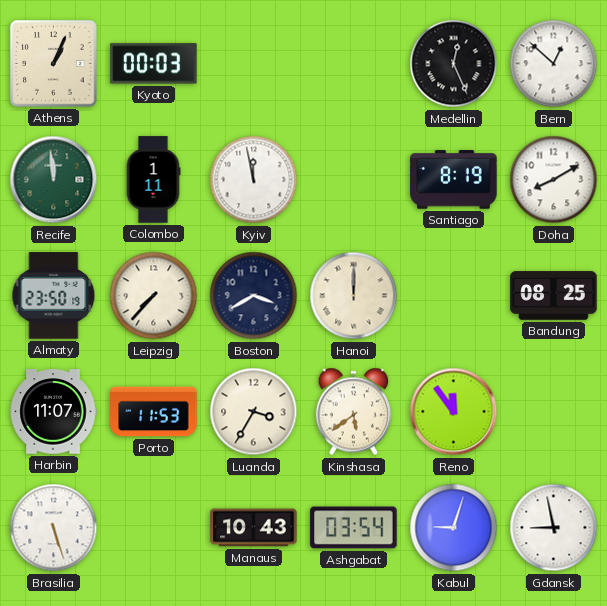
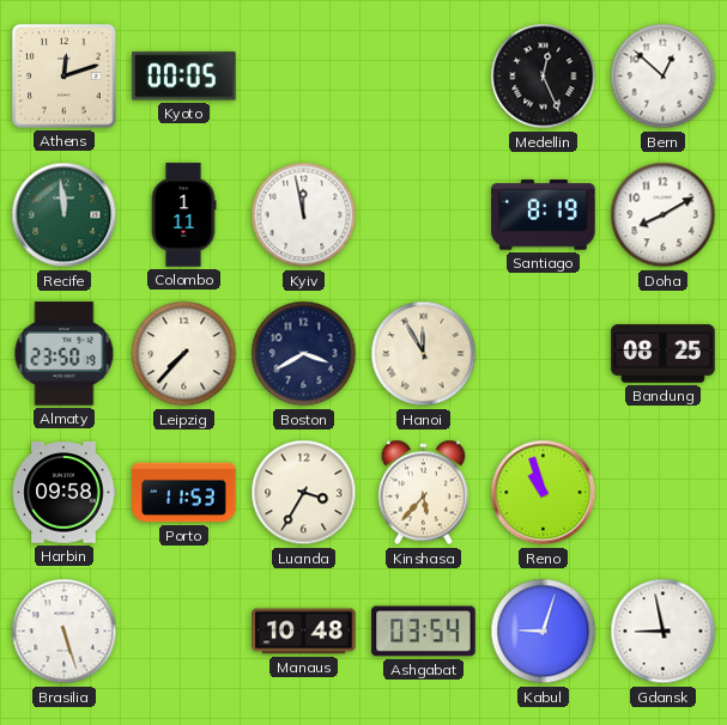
Athens: 1:04 -> 12:12 (65, 77)
Kyoto: 00:03 -> 00:05 (184, 77)
Hanoi: 12:00 -> 11:55 (424, 354)
Harbin: 11:07 -> 09:58 (63, 493)
Kinshasa: 5:39 -> 5:37 (424, 493)
Reno: 11:54 -> 10:57 (544, 493)
Manaus: 10:43 -> 10:48 (304, 632)
